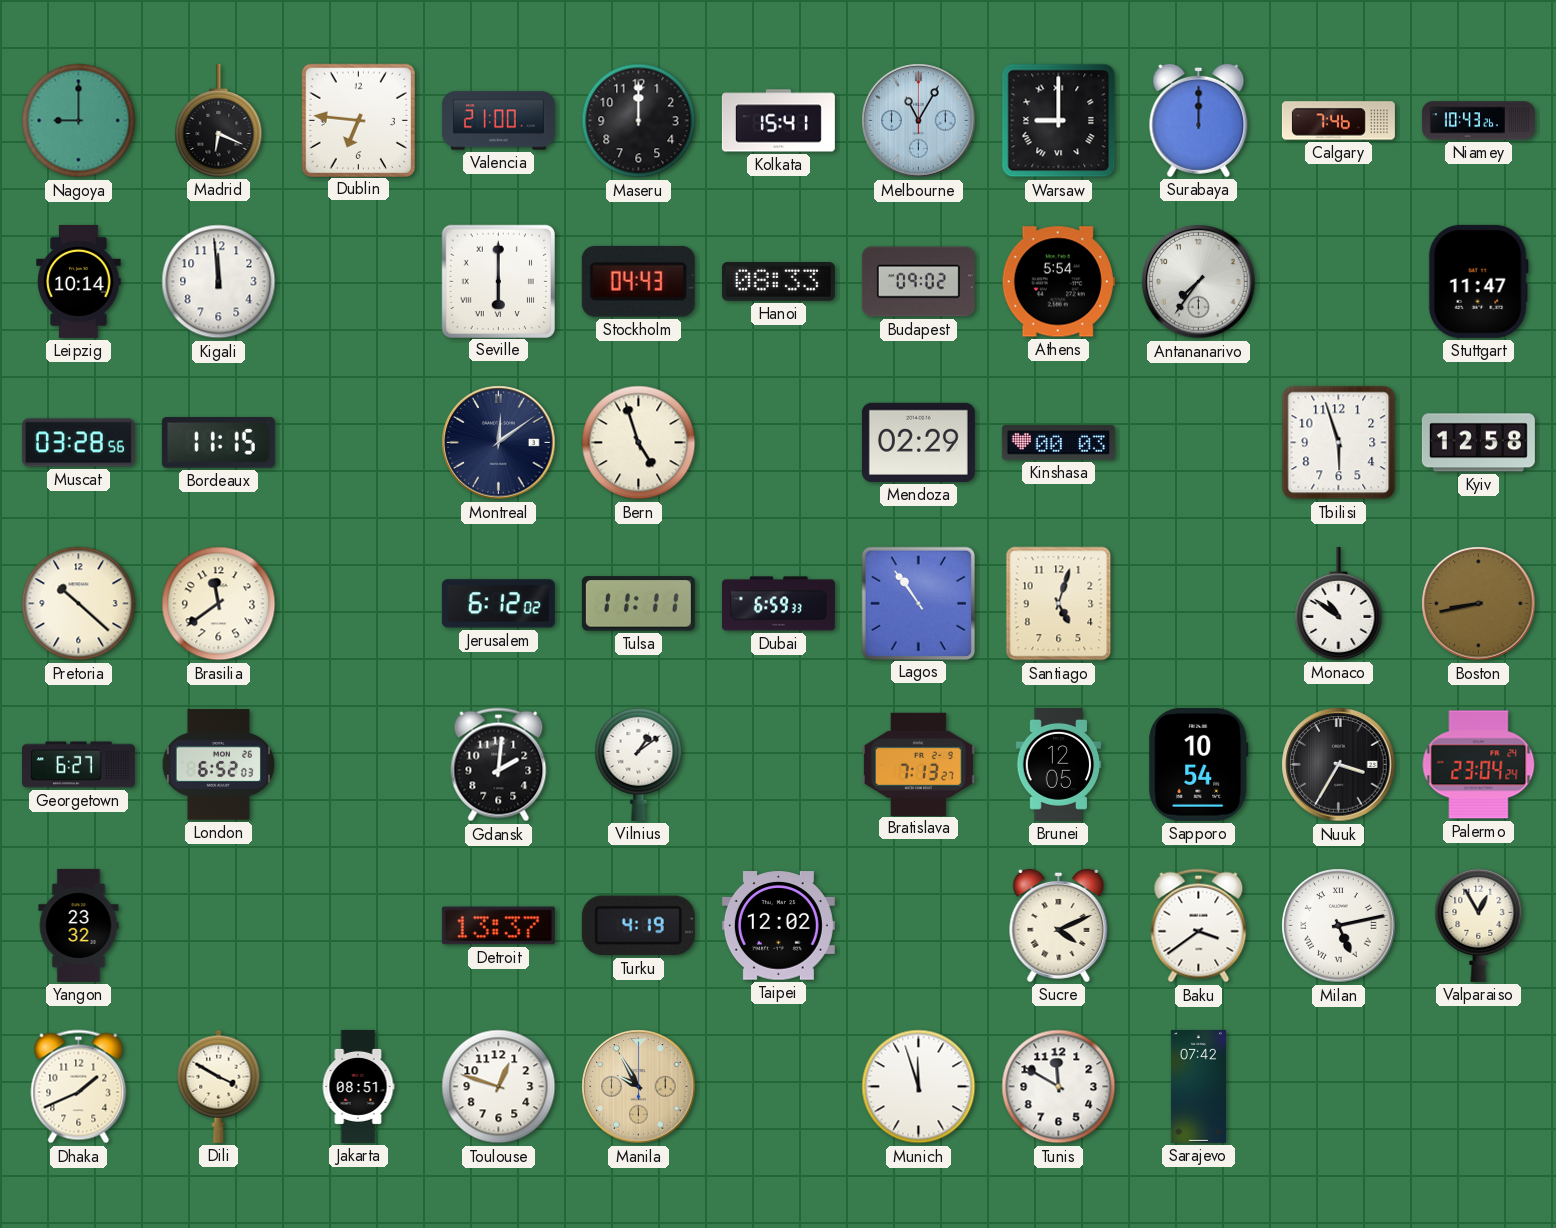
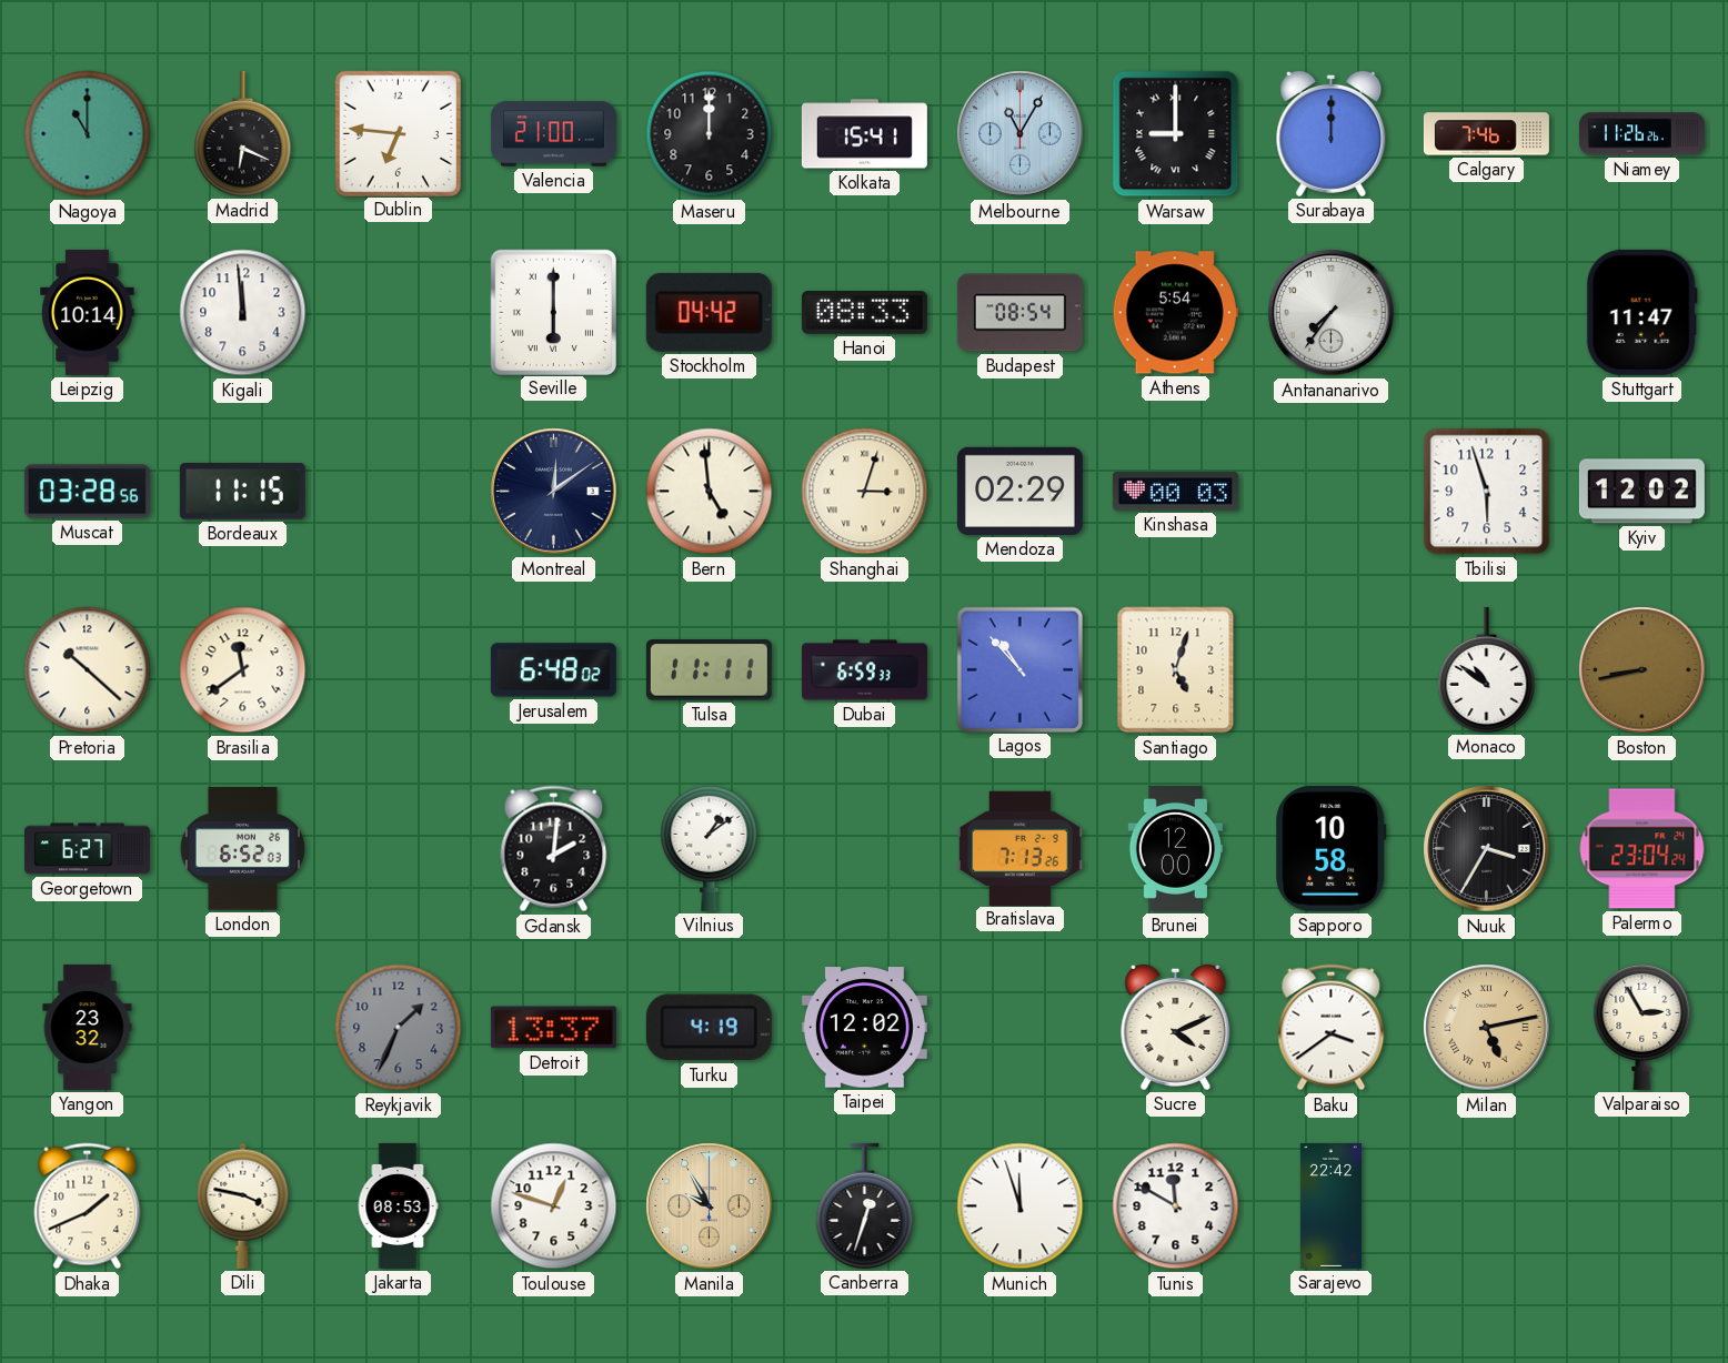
Nagoya: 9:00 -> 11:00 (88, 134)
Niamey: 10:43 -> 11:26 (1641, 134)
Stockholm: 04:43 -> 04:42 (709, 312)
Budapest: 09:02 -> 08:54 (1019, 313)
Bern: 4:57 -> 4:59 (710, 492)
Shanghai: none -> 3:03 (865, 492)
Kyiv: 12:58 -> 12:02 (1641, 492)
Jerusalem: 6:12 -> 6:48 (553, 670)
Lagos: 10:54 -> 10:53 (1019, 669)
Bratislava: 7:13:27 -> 7:13:26 (1019, 848)
Brunei: 12:05 -> 12:00 (1176, 848)
Sapporo: 10:54 -> 10:58 (1332, 848)
Reykjavik: none -> 1:34 (399, 1028)
Milan dial: white -> champagne (1487, 1028)
Valparaiso: 12:55 -> 2:55 (1642, 1027)
Dili: 3:50 -> 3:47 (243, 1205)
Jakarta: 08:51 -> 08:53 (398, 1205)
Canberra: none -> 12:33 (865, 1205)
Sarajevo: 07:42 -> 22:42 (1330, 1205)
